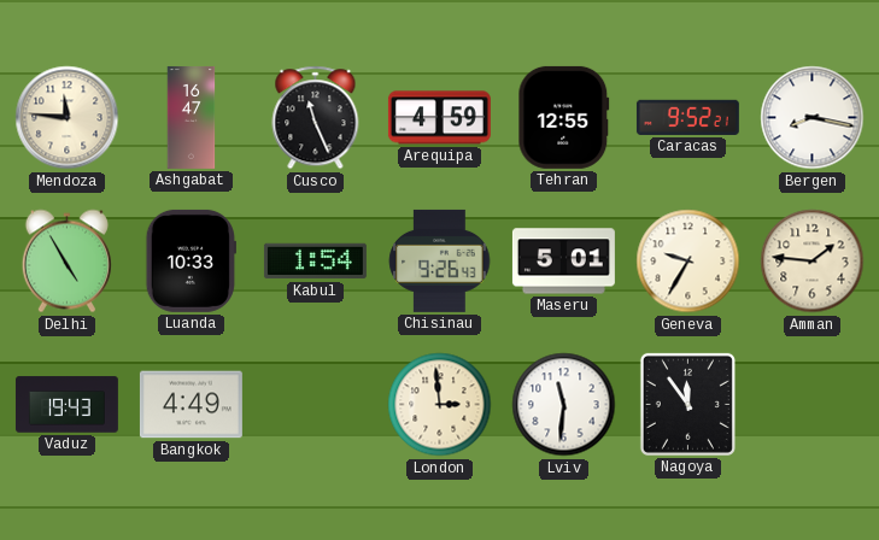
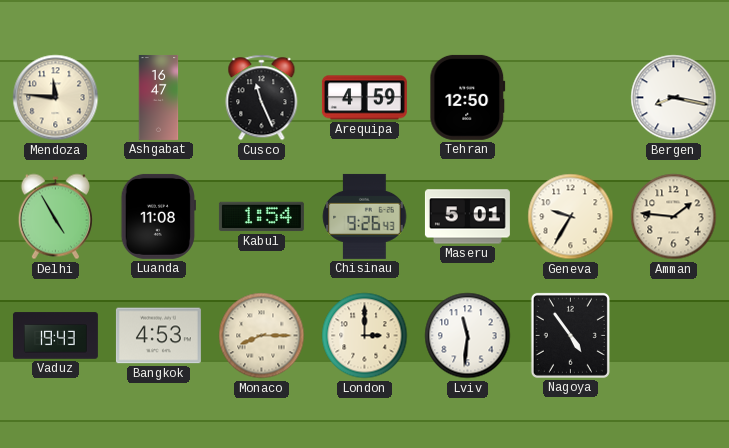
Tehran: 12:55 -> 12:50 (468, 97)
Caracas: 9:52 -> none (687, 117)
Luanda: 10:33 -> 11:08 (158, 216)
Bangkok: 4:49 -> 4:53 (158, 336)
Monaco: none -> 8:15 (262, 336)
London: 2:59 -> 3:00 (365, 336)
Nagoya: 11:54 -> 4:54 (570, 335)
